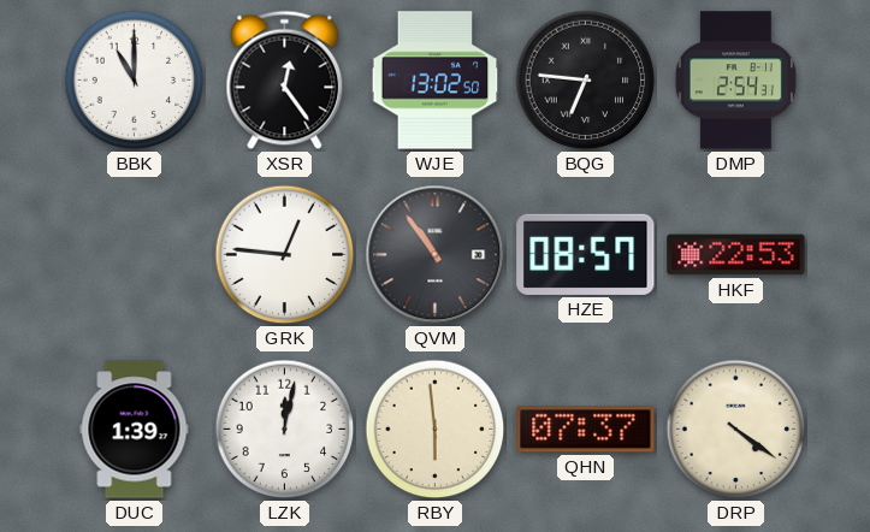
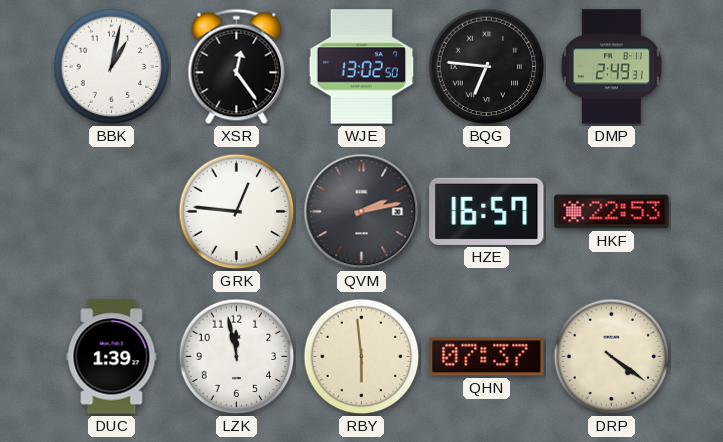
BBK: 11:00 -> 1:02 (112, 67)
DMP: 2:54 -> 2:49 (611, 67)
QVM: 10:54 -> 2:13 (362, 212)
HZE: 08:57 -> 16:57 (487, 211)
LZK: 12:02 -> 11:58 (237, 357)
